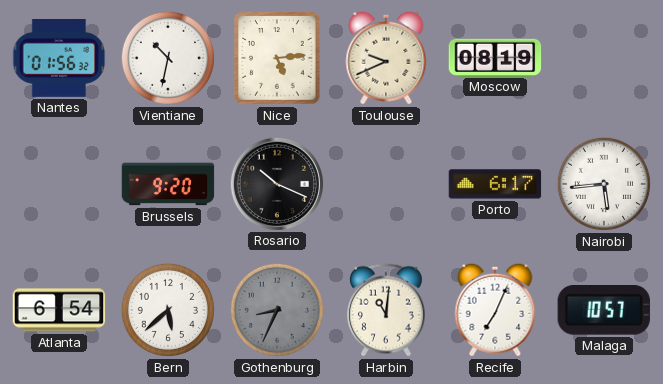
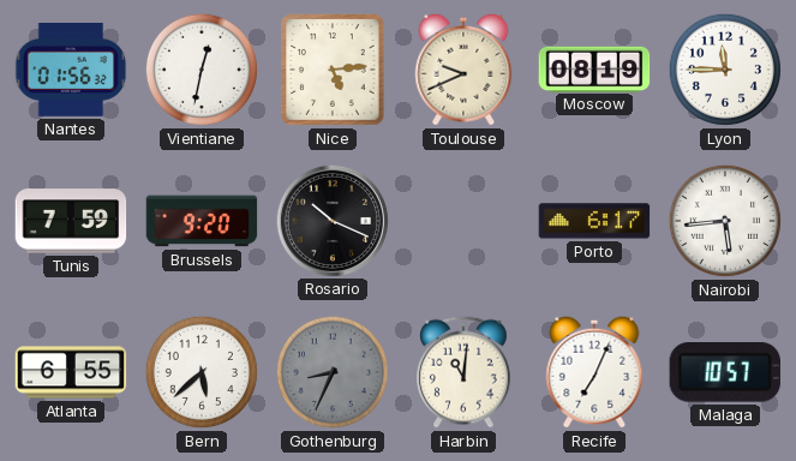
Vientiane: 10:32 -> 12:32 (202, 70)
Lyon: none -> 11:45 (725, 70)
Tunis: none -> 7:59 (71, 221)
Atlanta: 6:54 -> 6:55 (71, 372)
